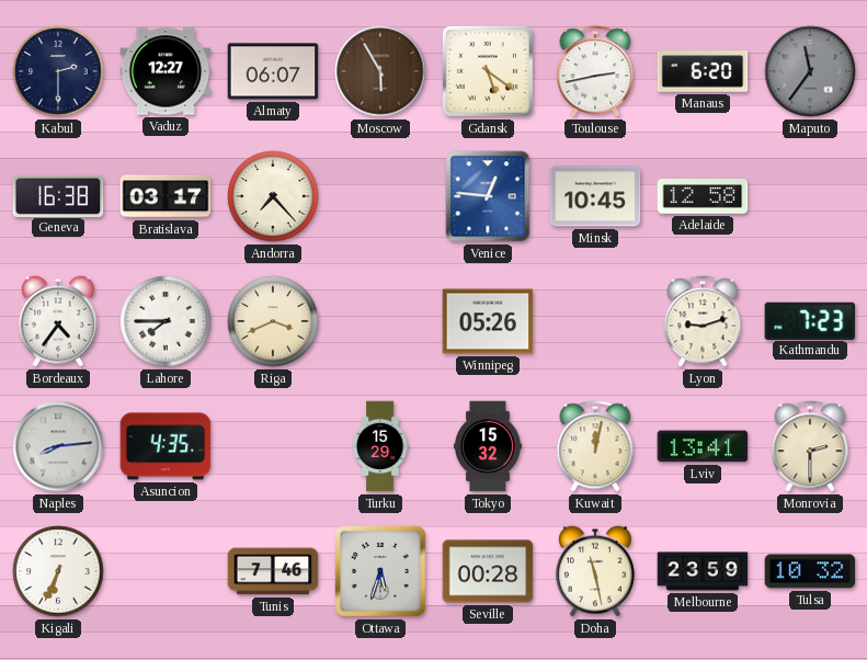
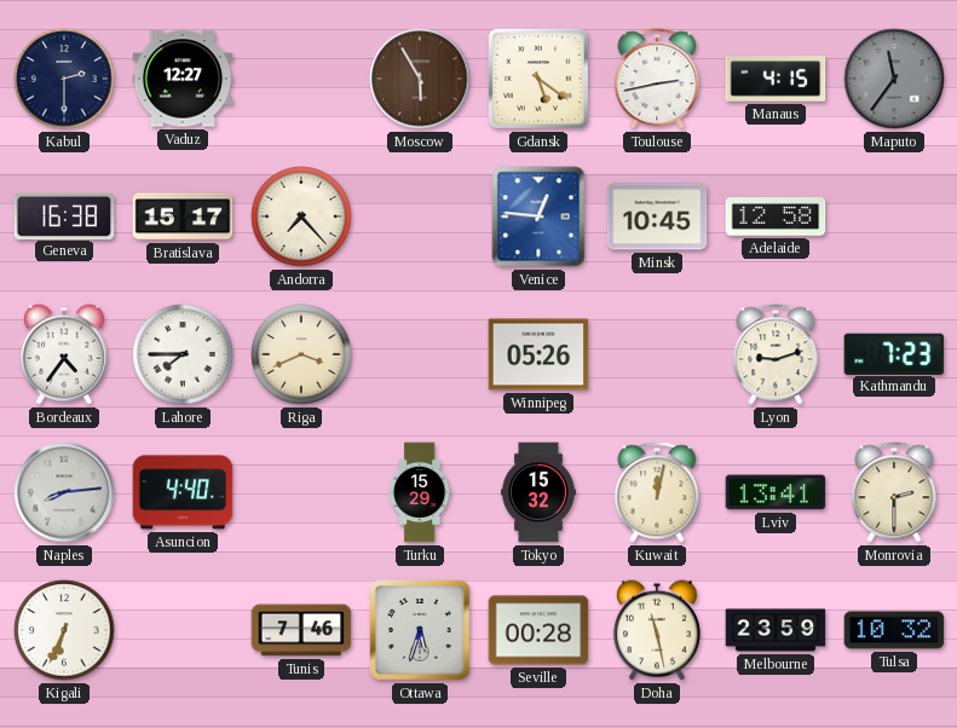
Almaty: 06:07 -> none (273, 71)
Manaus: 6:20 -> 4:15 (776, 79)
Bratislava: 03:17 -> 15:17 (183, 216)
Asuncion: 4:35 -> 4:40 (183, 492)
